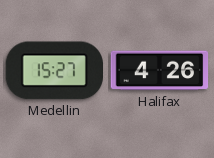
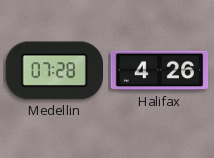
Medellin: 15:27 -> 07:28 (54, 71)
